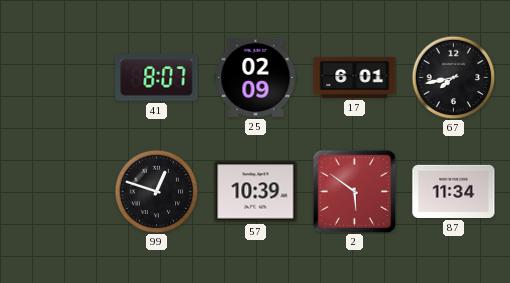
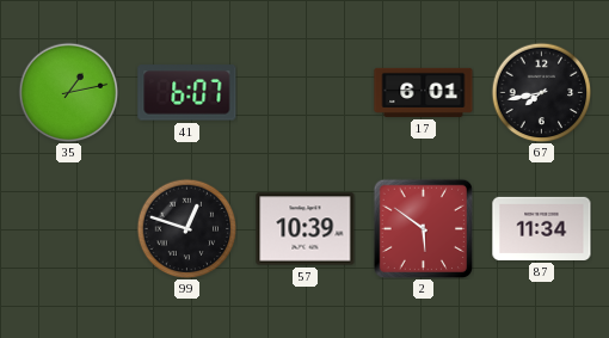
35: none -> 1:13 (68, 92)
41: 8:07 -> 6:07 (187, 93)
25: 02:09 -> none (256, 77)
